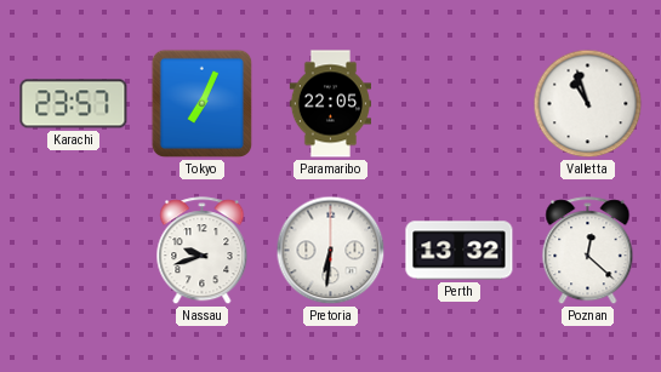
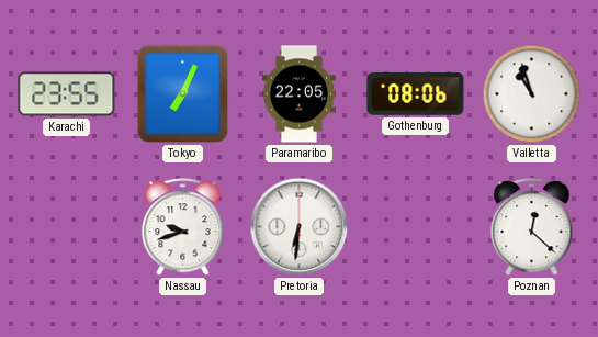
Karachi: 23:57 -> 23:55 (67, 94)
Gothenburg: none -> 08:06 (416, 94)
Perth: 13:32 -> none (460, 251)
